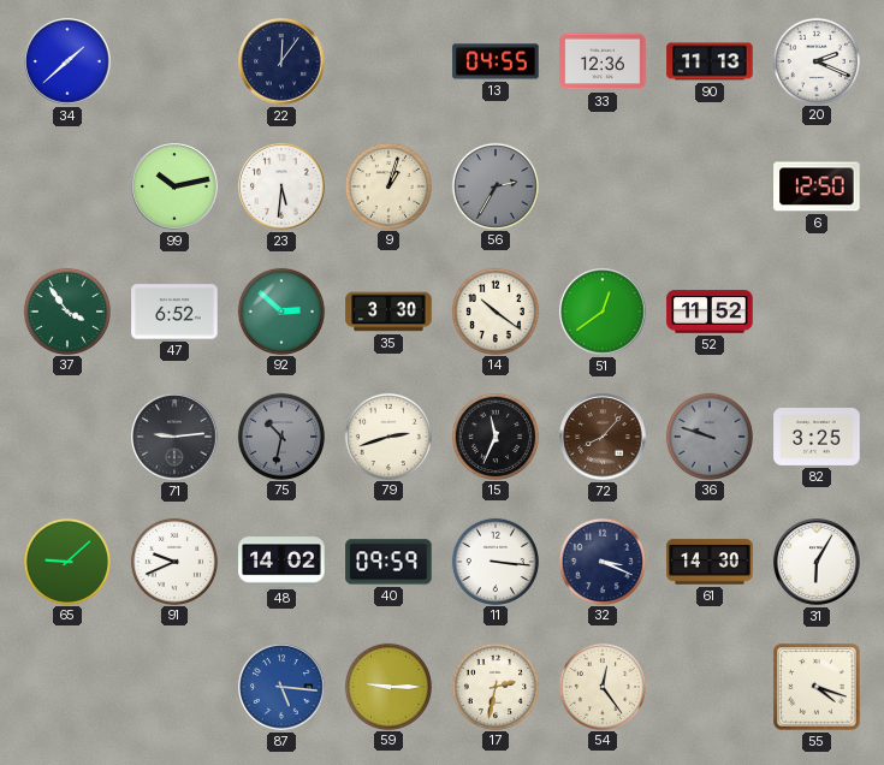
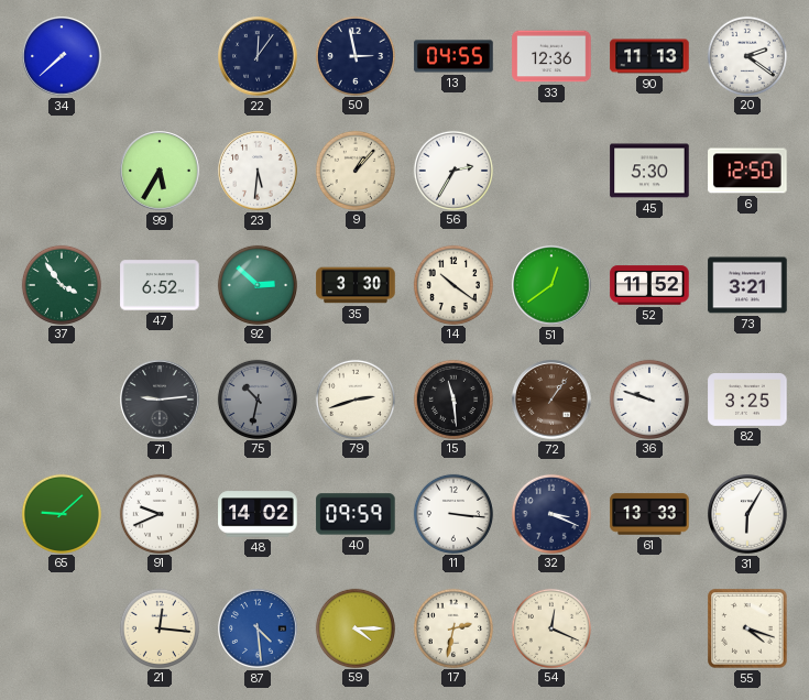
34: 1:38 -> 7:38 (62, 56)
50: none -> 2:58 (354, 55)
20: 2:19 -> 2:21 (746, 55)
99: 10:13 -> 5:35 (160, 171)
9: 1:03 -> 1:07 (354, 169)
56 dial: grey -> white (452, 169)
45: none -> 5:30 (649, 171)
73: none -> 3:21 (747, 285)
15: 11:34 -> 11:29 (452, 398)
72: 8:07 -> 1:06 (551, 400)
36 dial: grey -> white (648, 398)
61: 14:30 -> 13:33 (649, 514)
21: none -> 12:16 (158, 627)
87: 5:16 -> 4:29 (258, 628)
59: 9:15 -> 4:15 (354, 627)
54: 12:24 -> 12:19 (550, 627)
